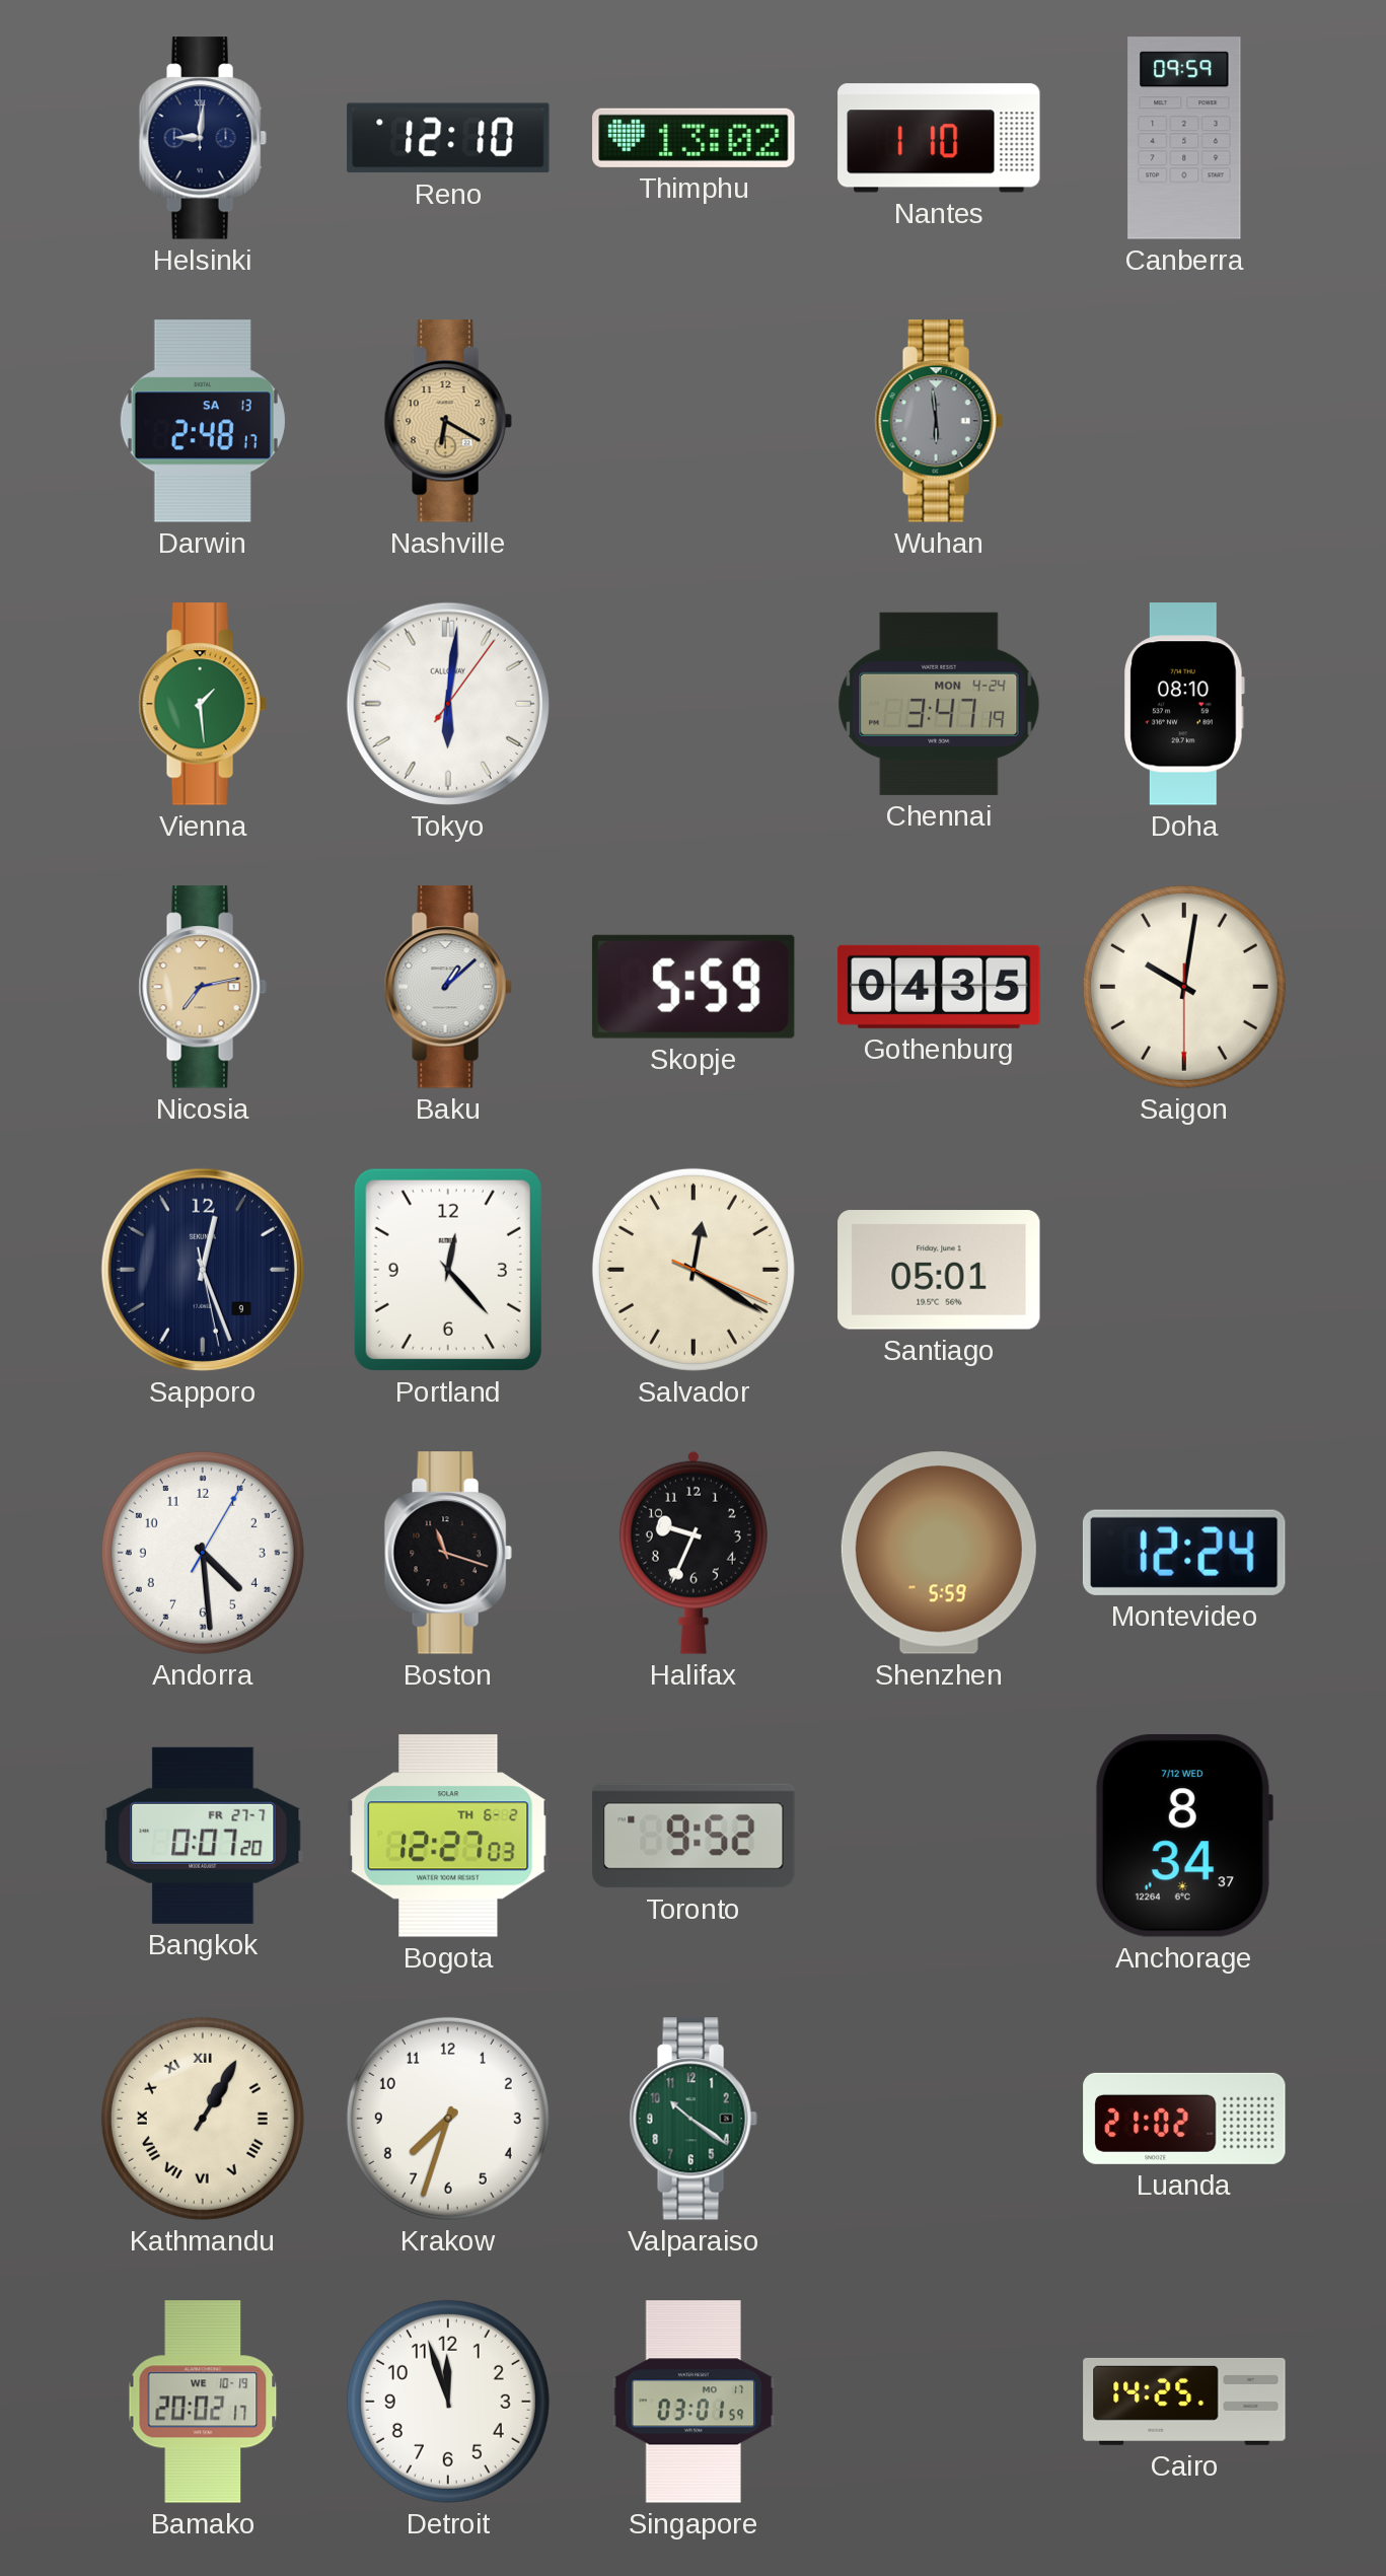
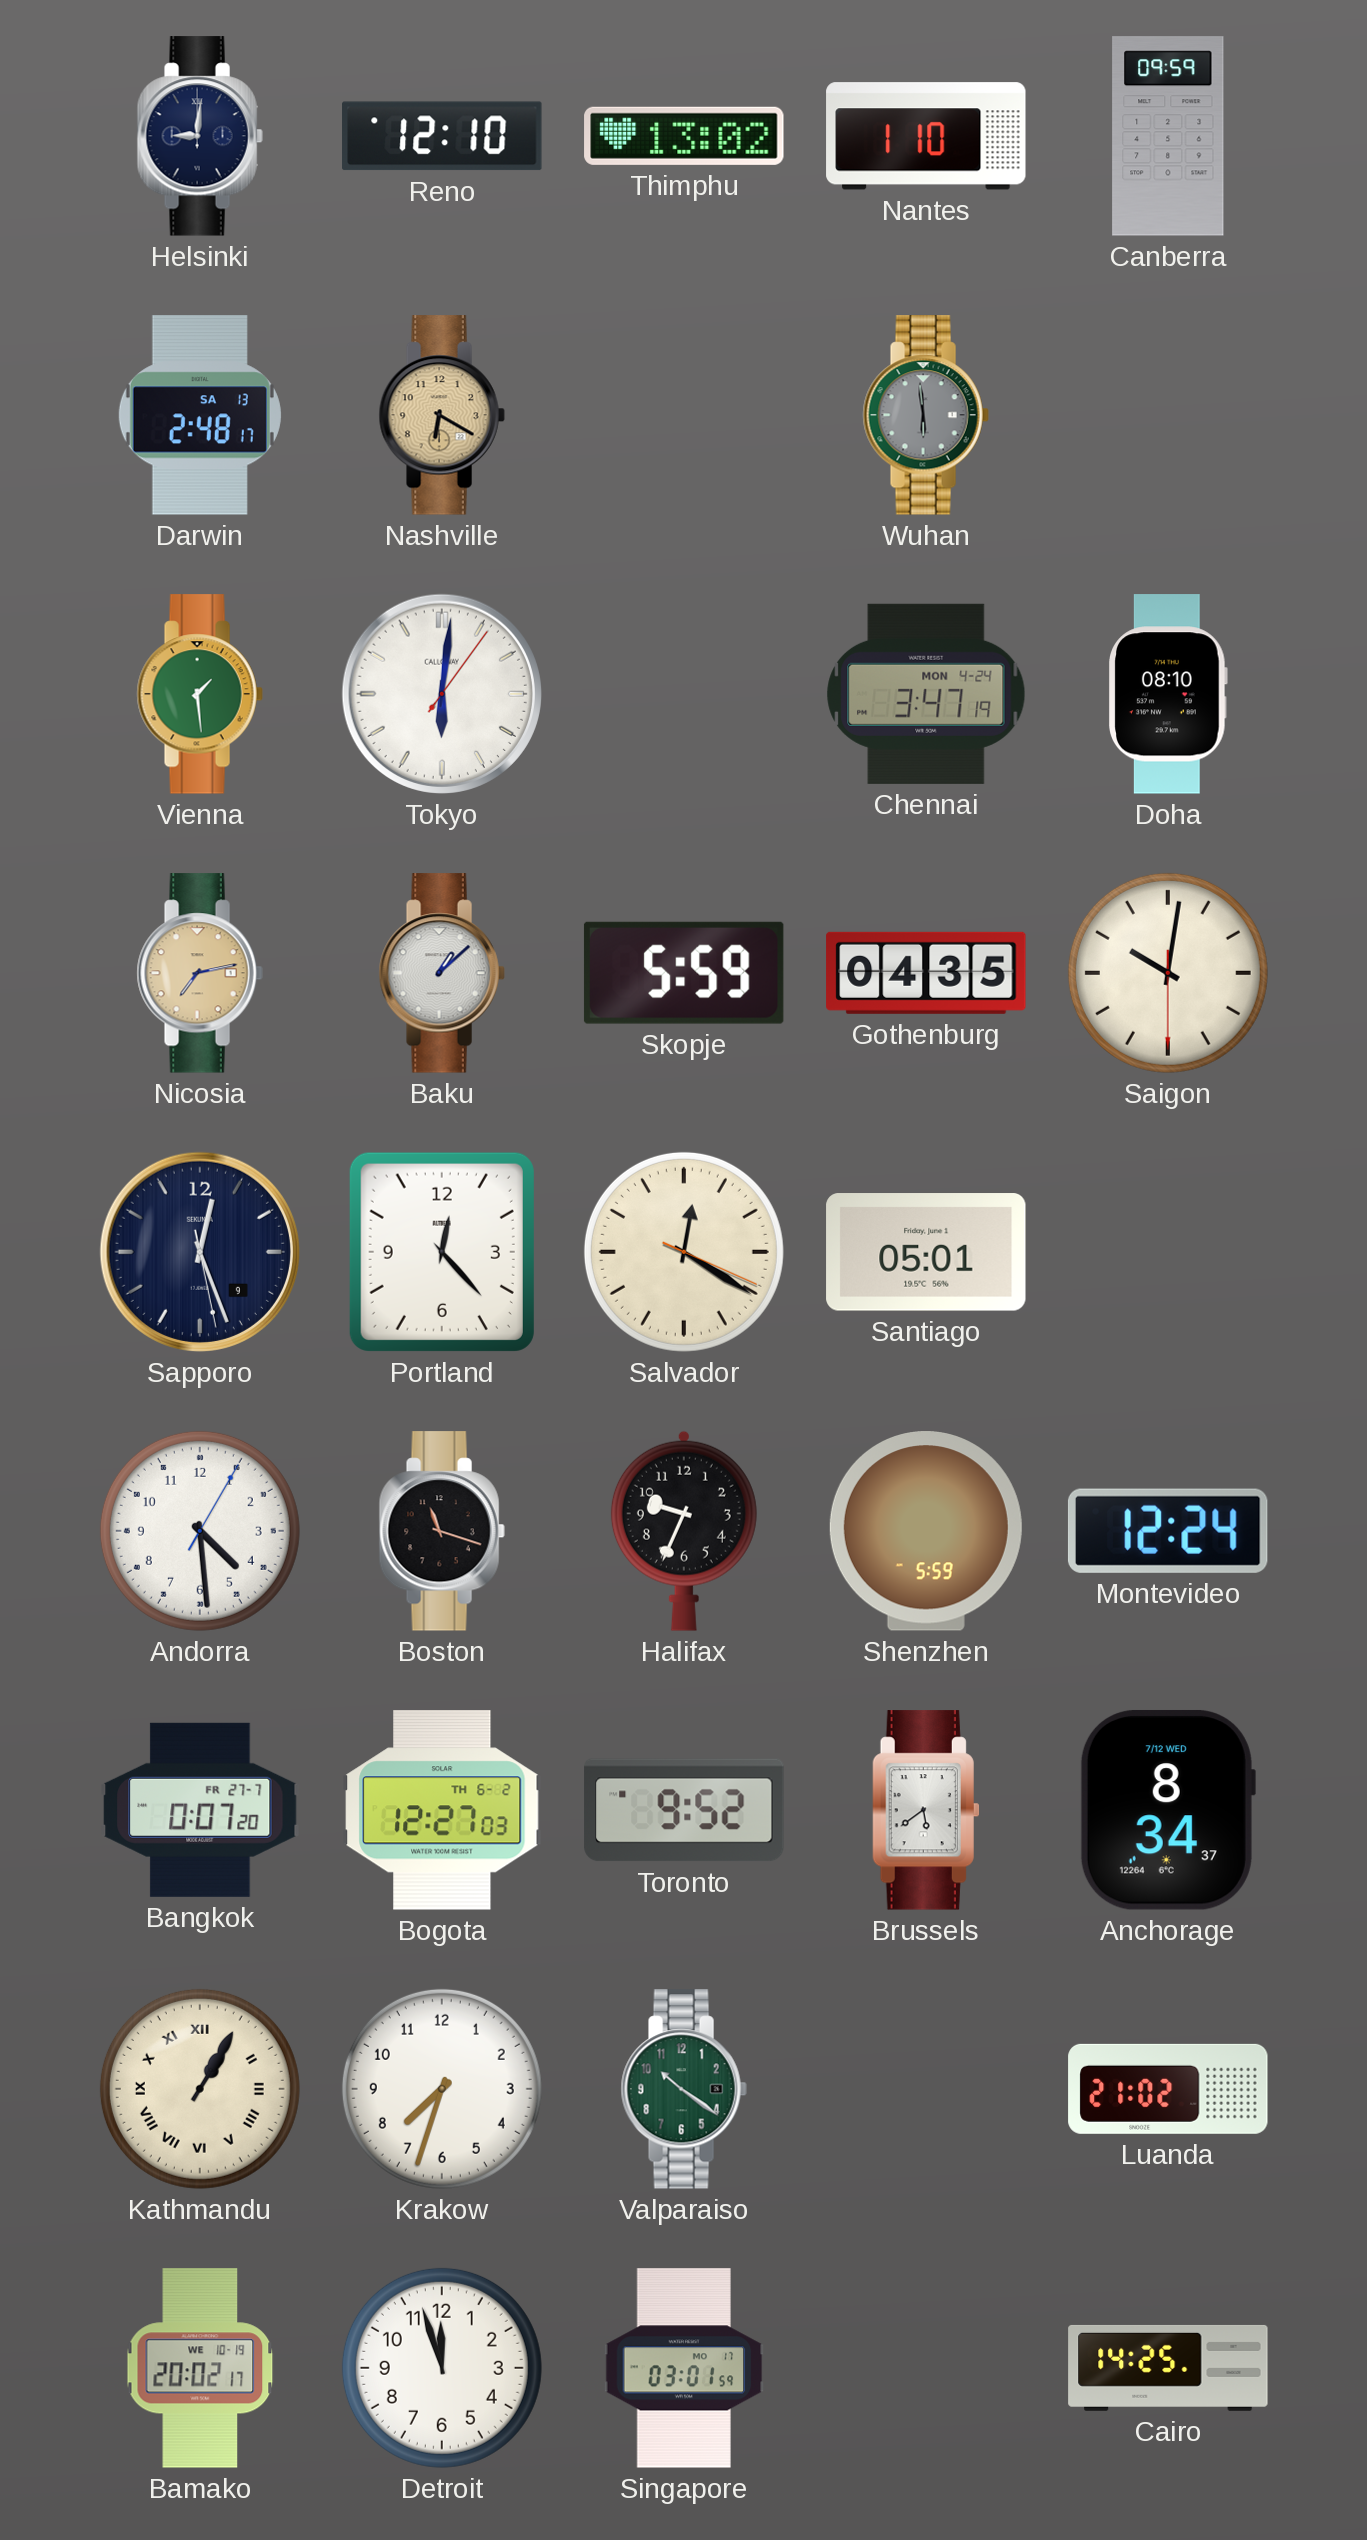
Brussels: none -> 5:39 (926, 1810)
